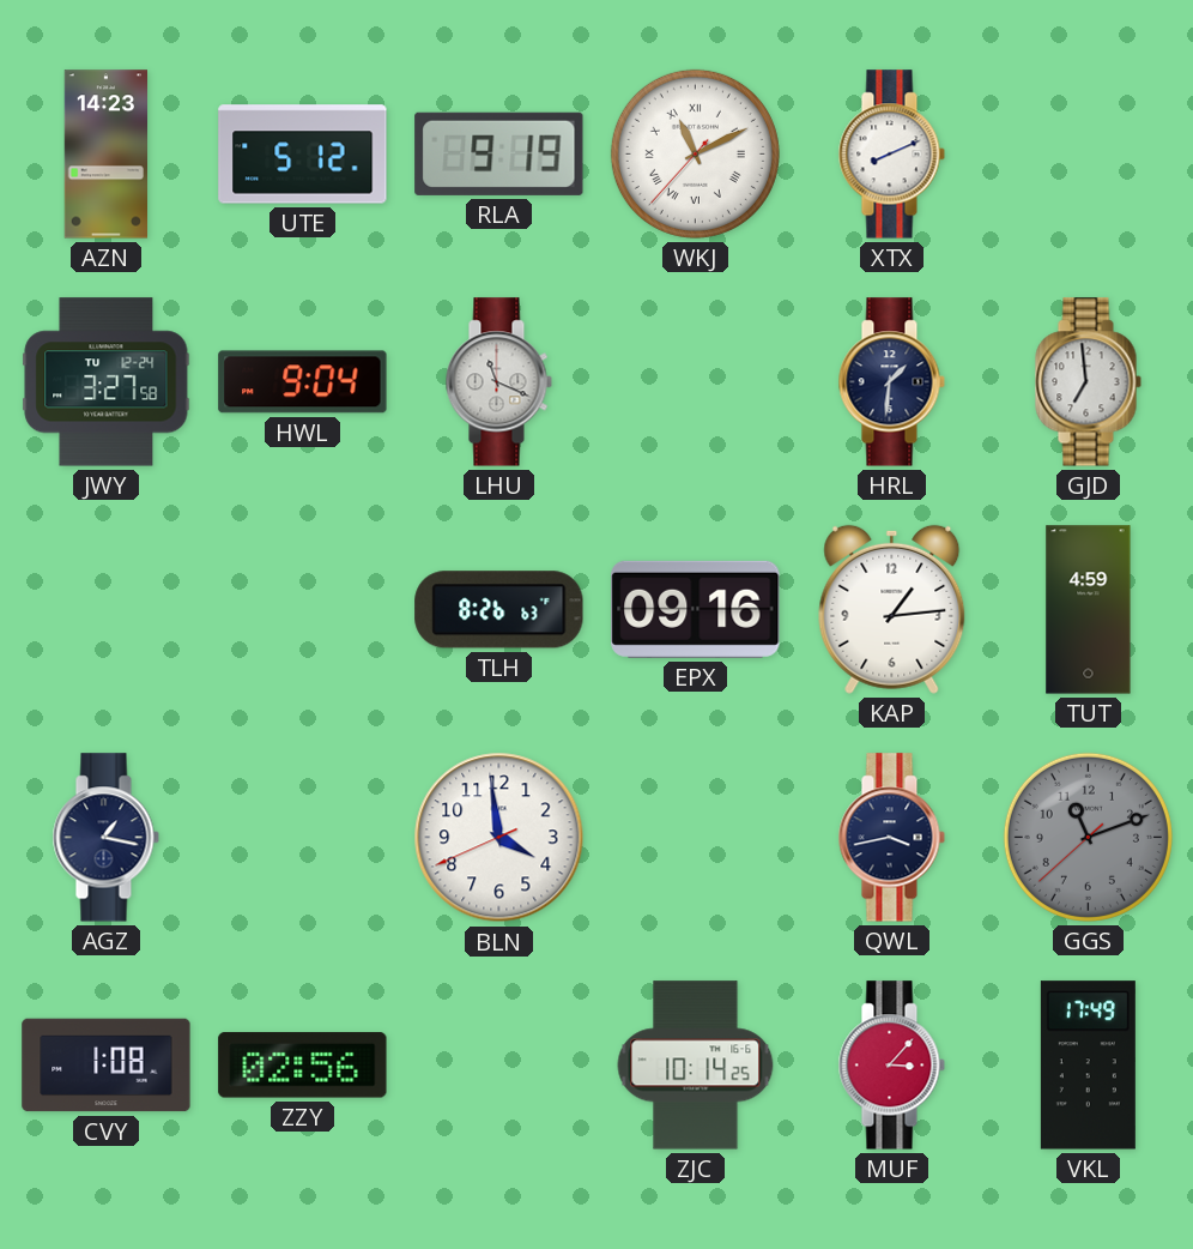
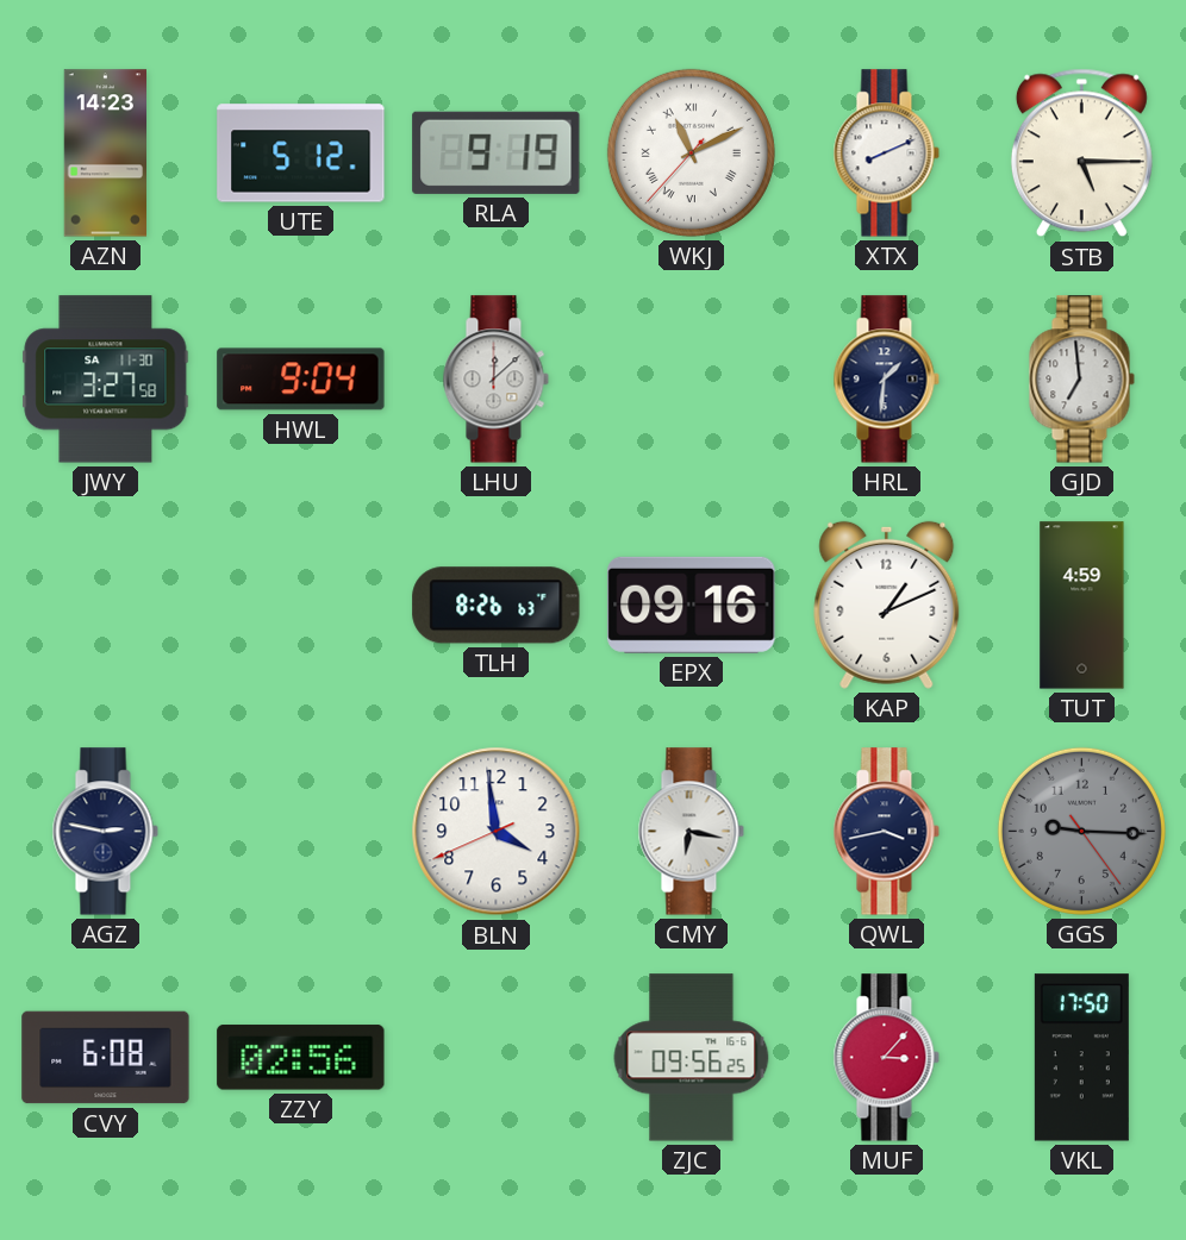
STB: none -> 5:15 (1081, 154)
JWY date: TU 12-24 -> SA 11-30 (106, 380)
LHU: 11:19 -> 12:08 (495, 380)
KAP: 1:14 -> 1:11 (887, 605)
AGZ: 1:17 -> 2:47 (105, 832)
CMY: none -> 6:17 (691, 832)
GGS: 11:11 -> 9:15 (1081, 831)
CVY: 1:08 -> 6:08 (106, 1058)
ZJC: 10:14 -> 09:56 (692, 1058)
VKL: 17:49 -> 17:50 (1081, 1058)
